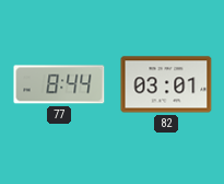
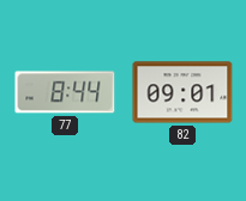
82: 03:01 -> 09:01 (182, 92)
